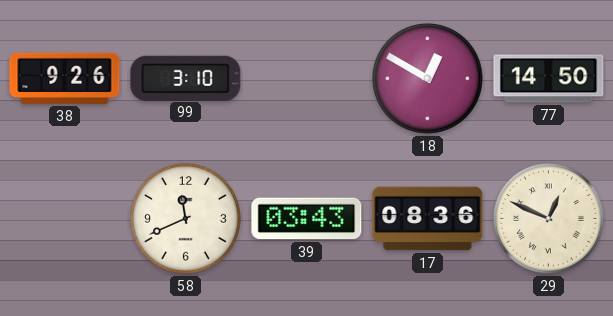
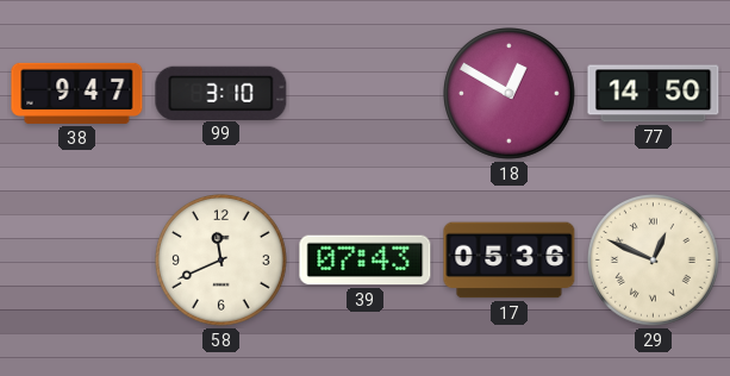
38: 9:26 -> 9:47 (77, 93)
39: 03:43 -> 07:43 (366, 261)
17: 08:36 -> 05:36 (510, 261)
